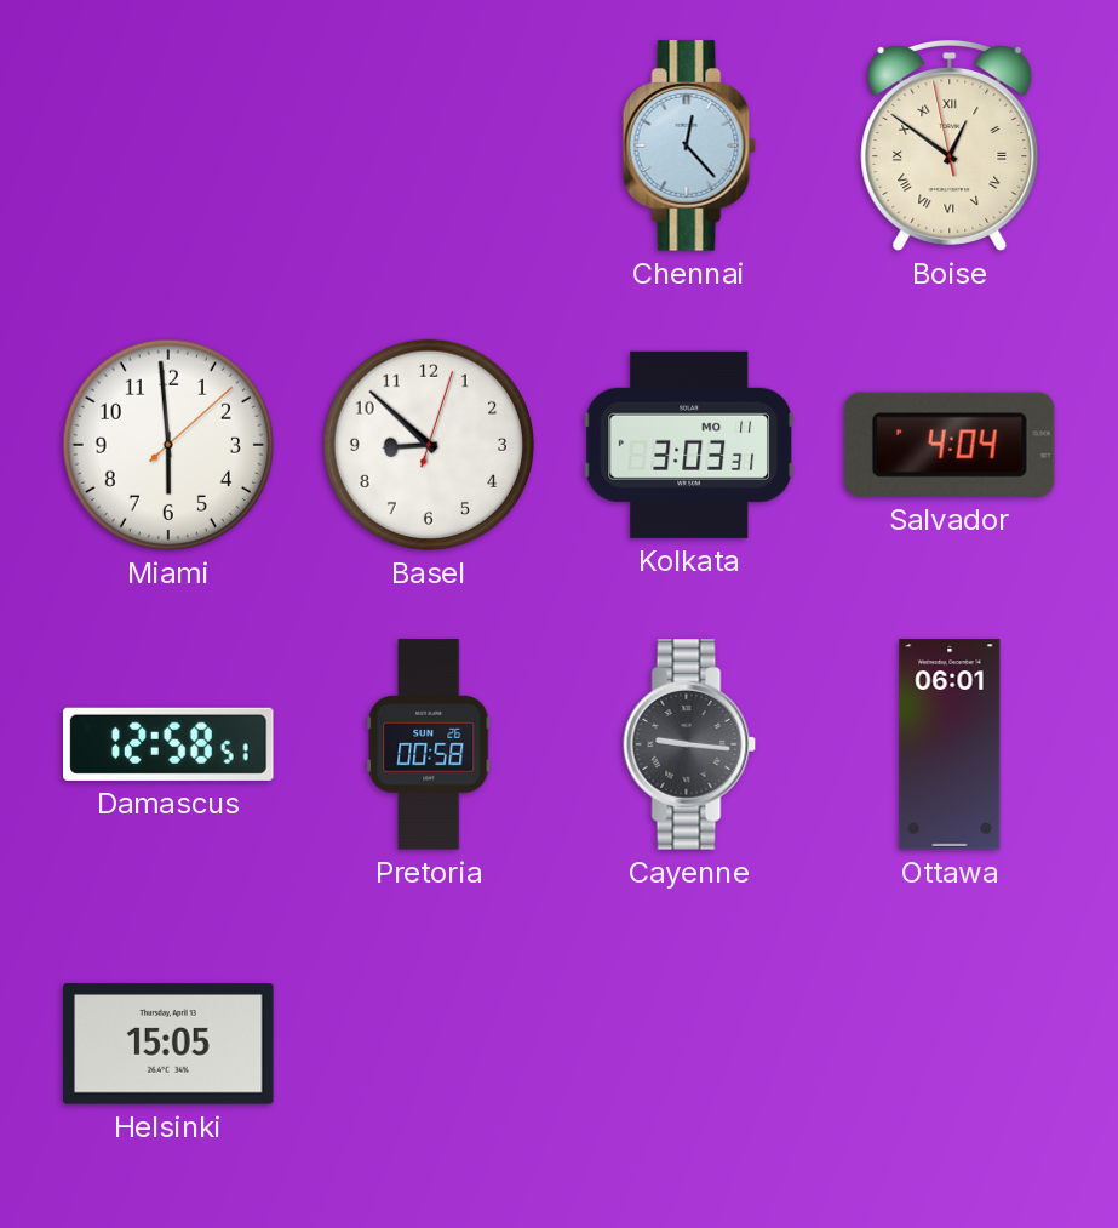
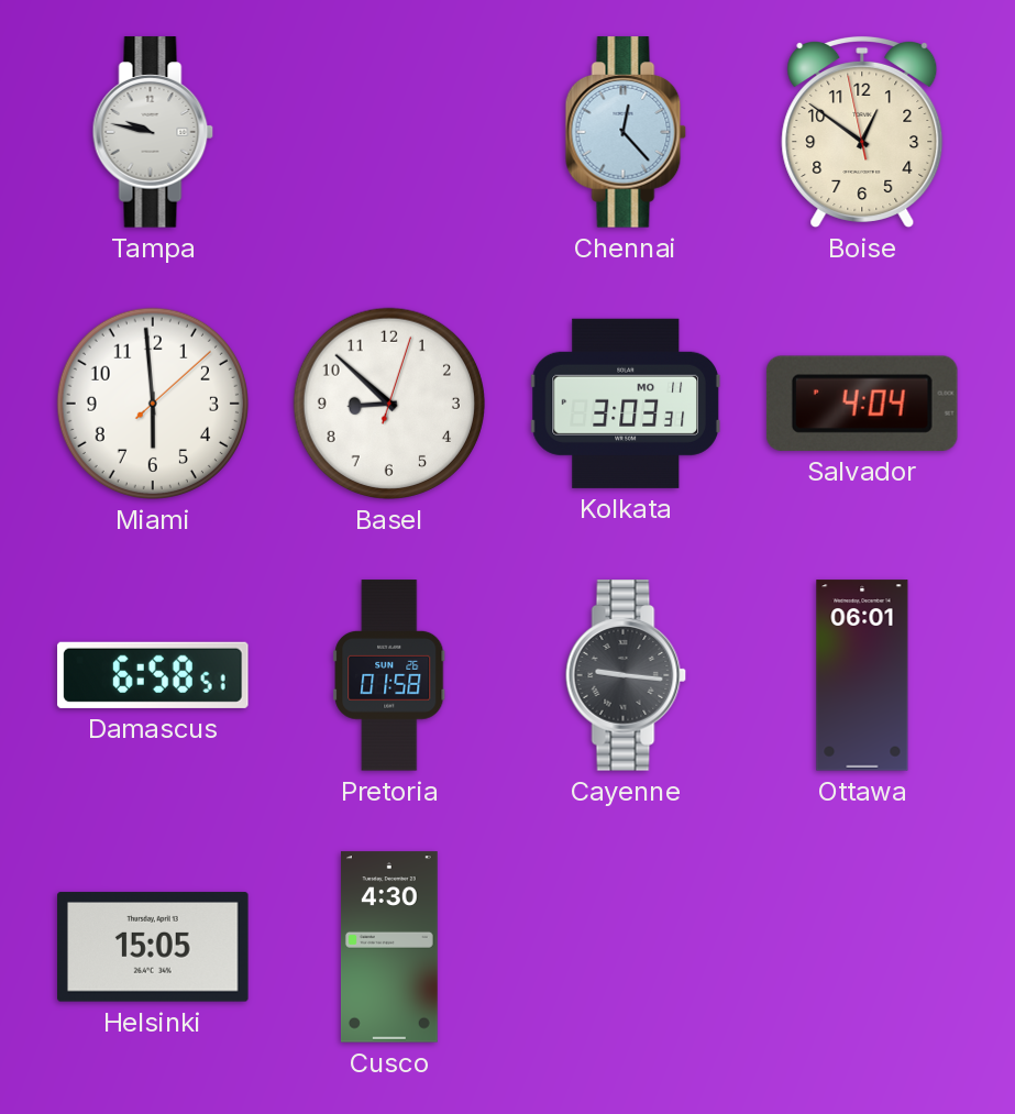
Tampa: none -> 9:47 (153, 132)
Boise numerals: Roman -> Arabic (862, 132)
Damascus: 12:58 -> 6:58 (153, 675)
Pretoria: 00:58 -> 01:58 (389, 675)
Cusco: none -> 4:30 (389, 947)
